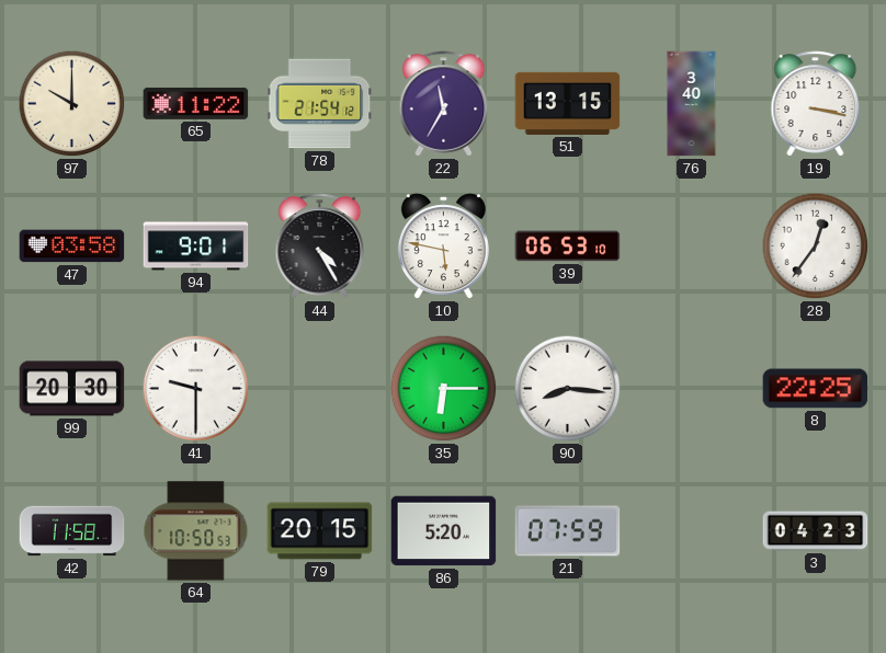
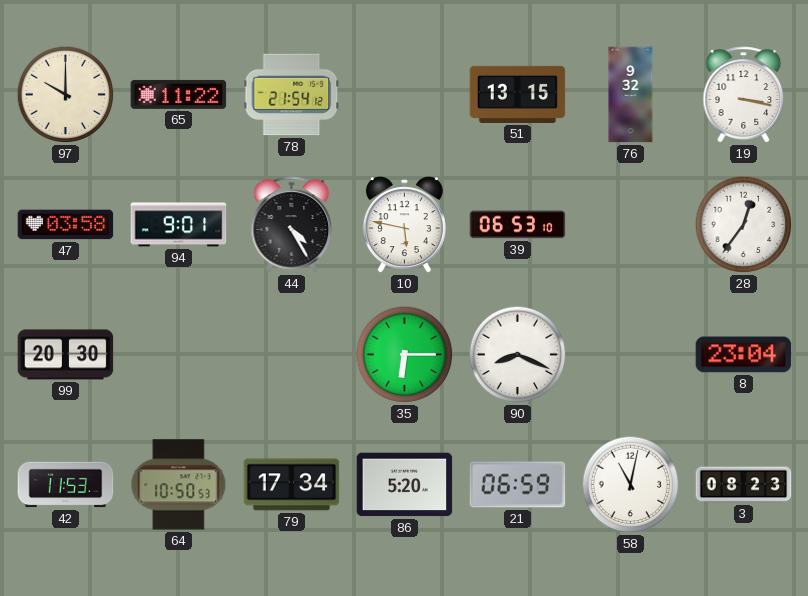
22: 11:35 -> none (444, 104)
76: 3:40 -> 9:32 (631, 95)
41: 9:30 -> none (196, 389)
90: 8:16 -> 8:19 (518, 355)
8: 22:25 -> 23:04 (744, 355)
42: 11:58 -> 11:53 (66, 485)
79: 20:15 -> 17:34 (292, 485)
21: 07:59 -> 06:59 (518, 485)
58: none -> 11:02 (631, 485)
3: 04:23 -> 08:23 (744, 485)
